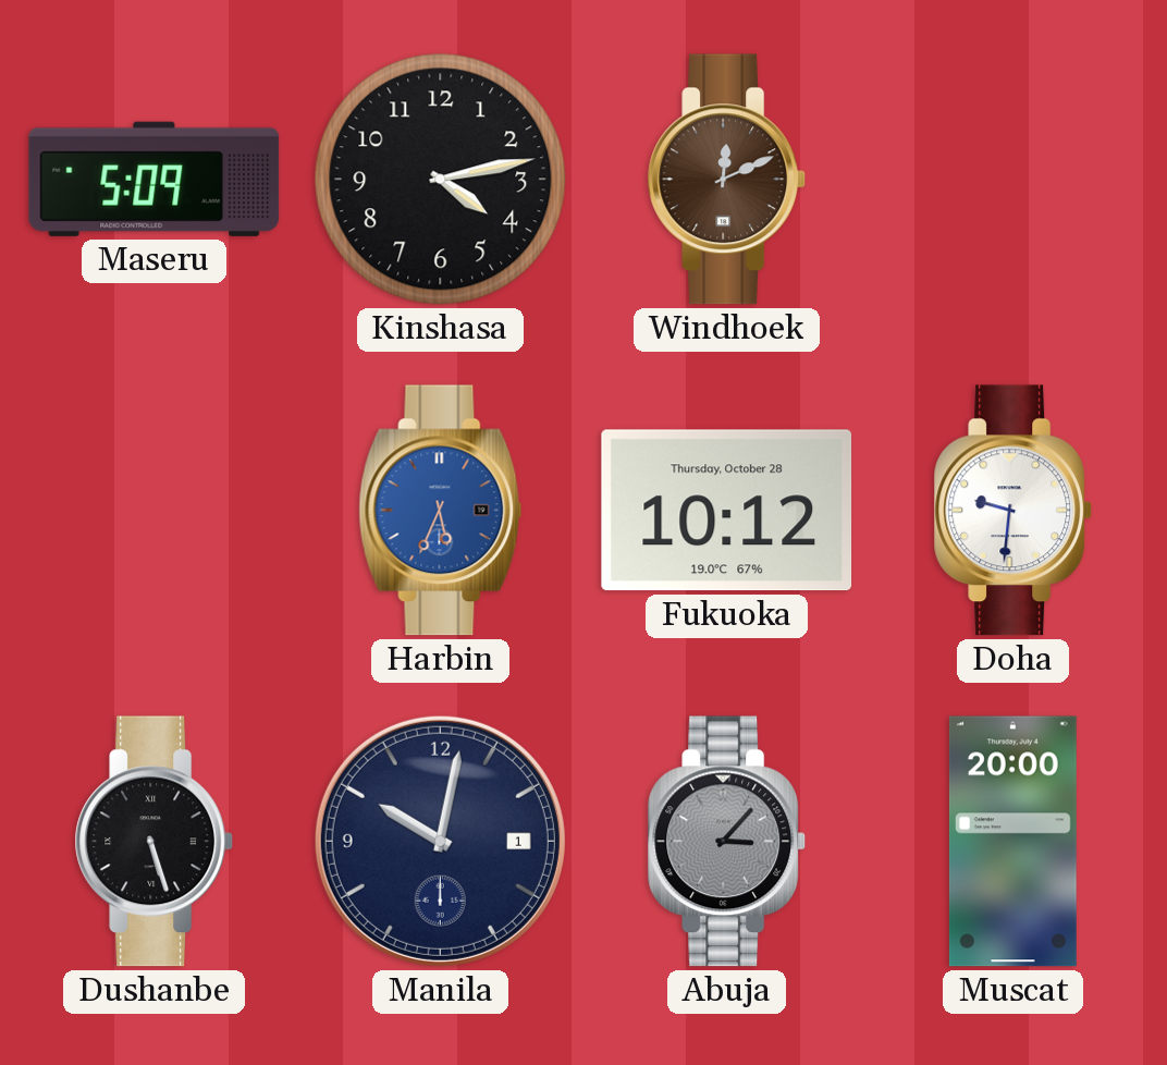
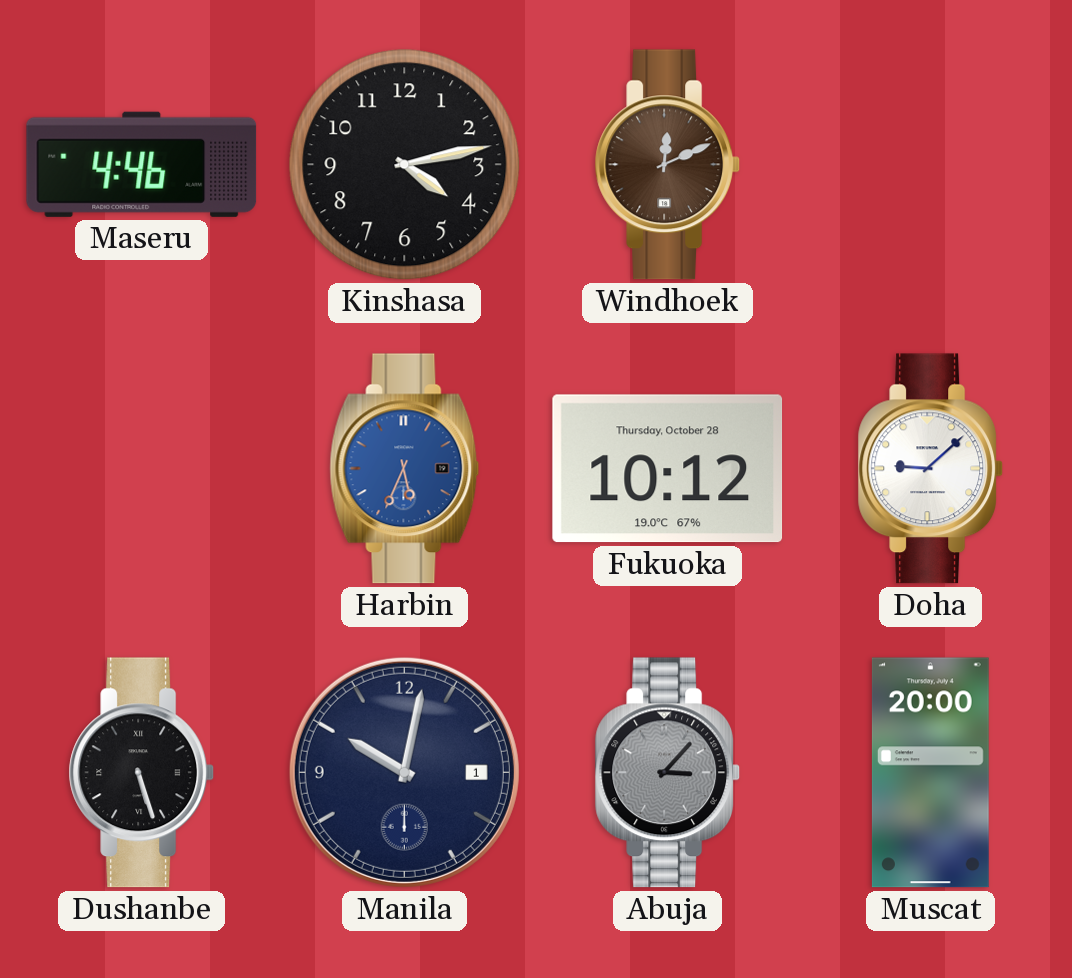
Maseru: 5:09 -> 4:46 (142, 164)
Doha: 9:31 -> 9:08 (931, 469)
